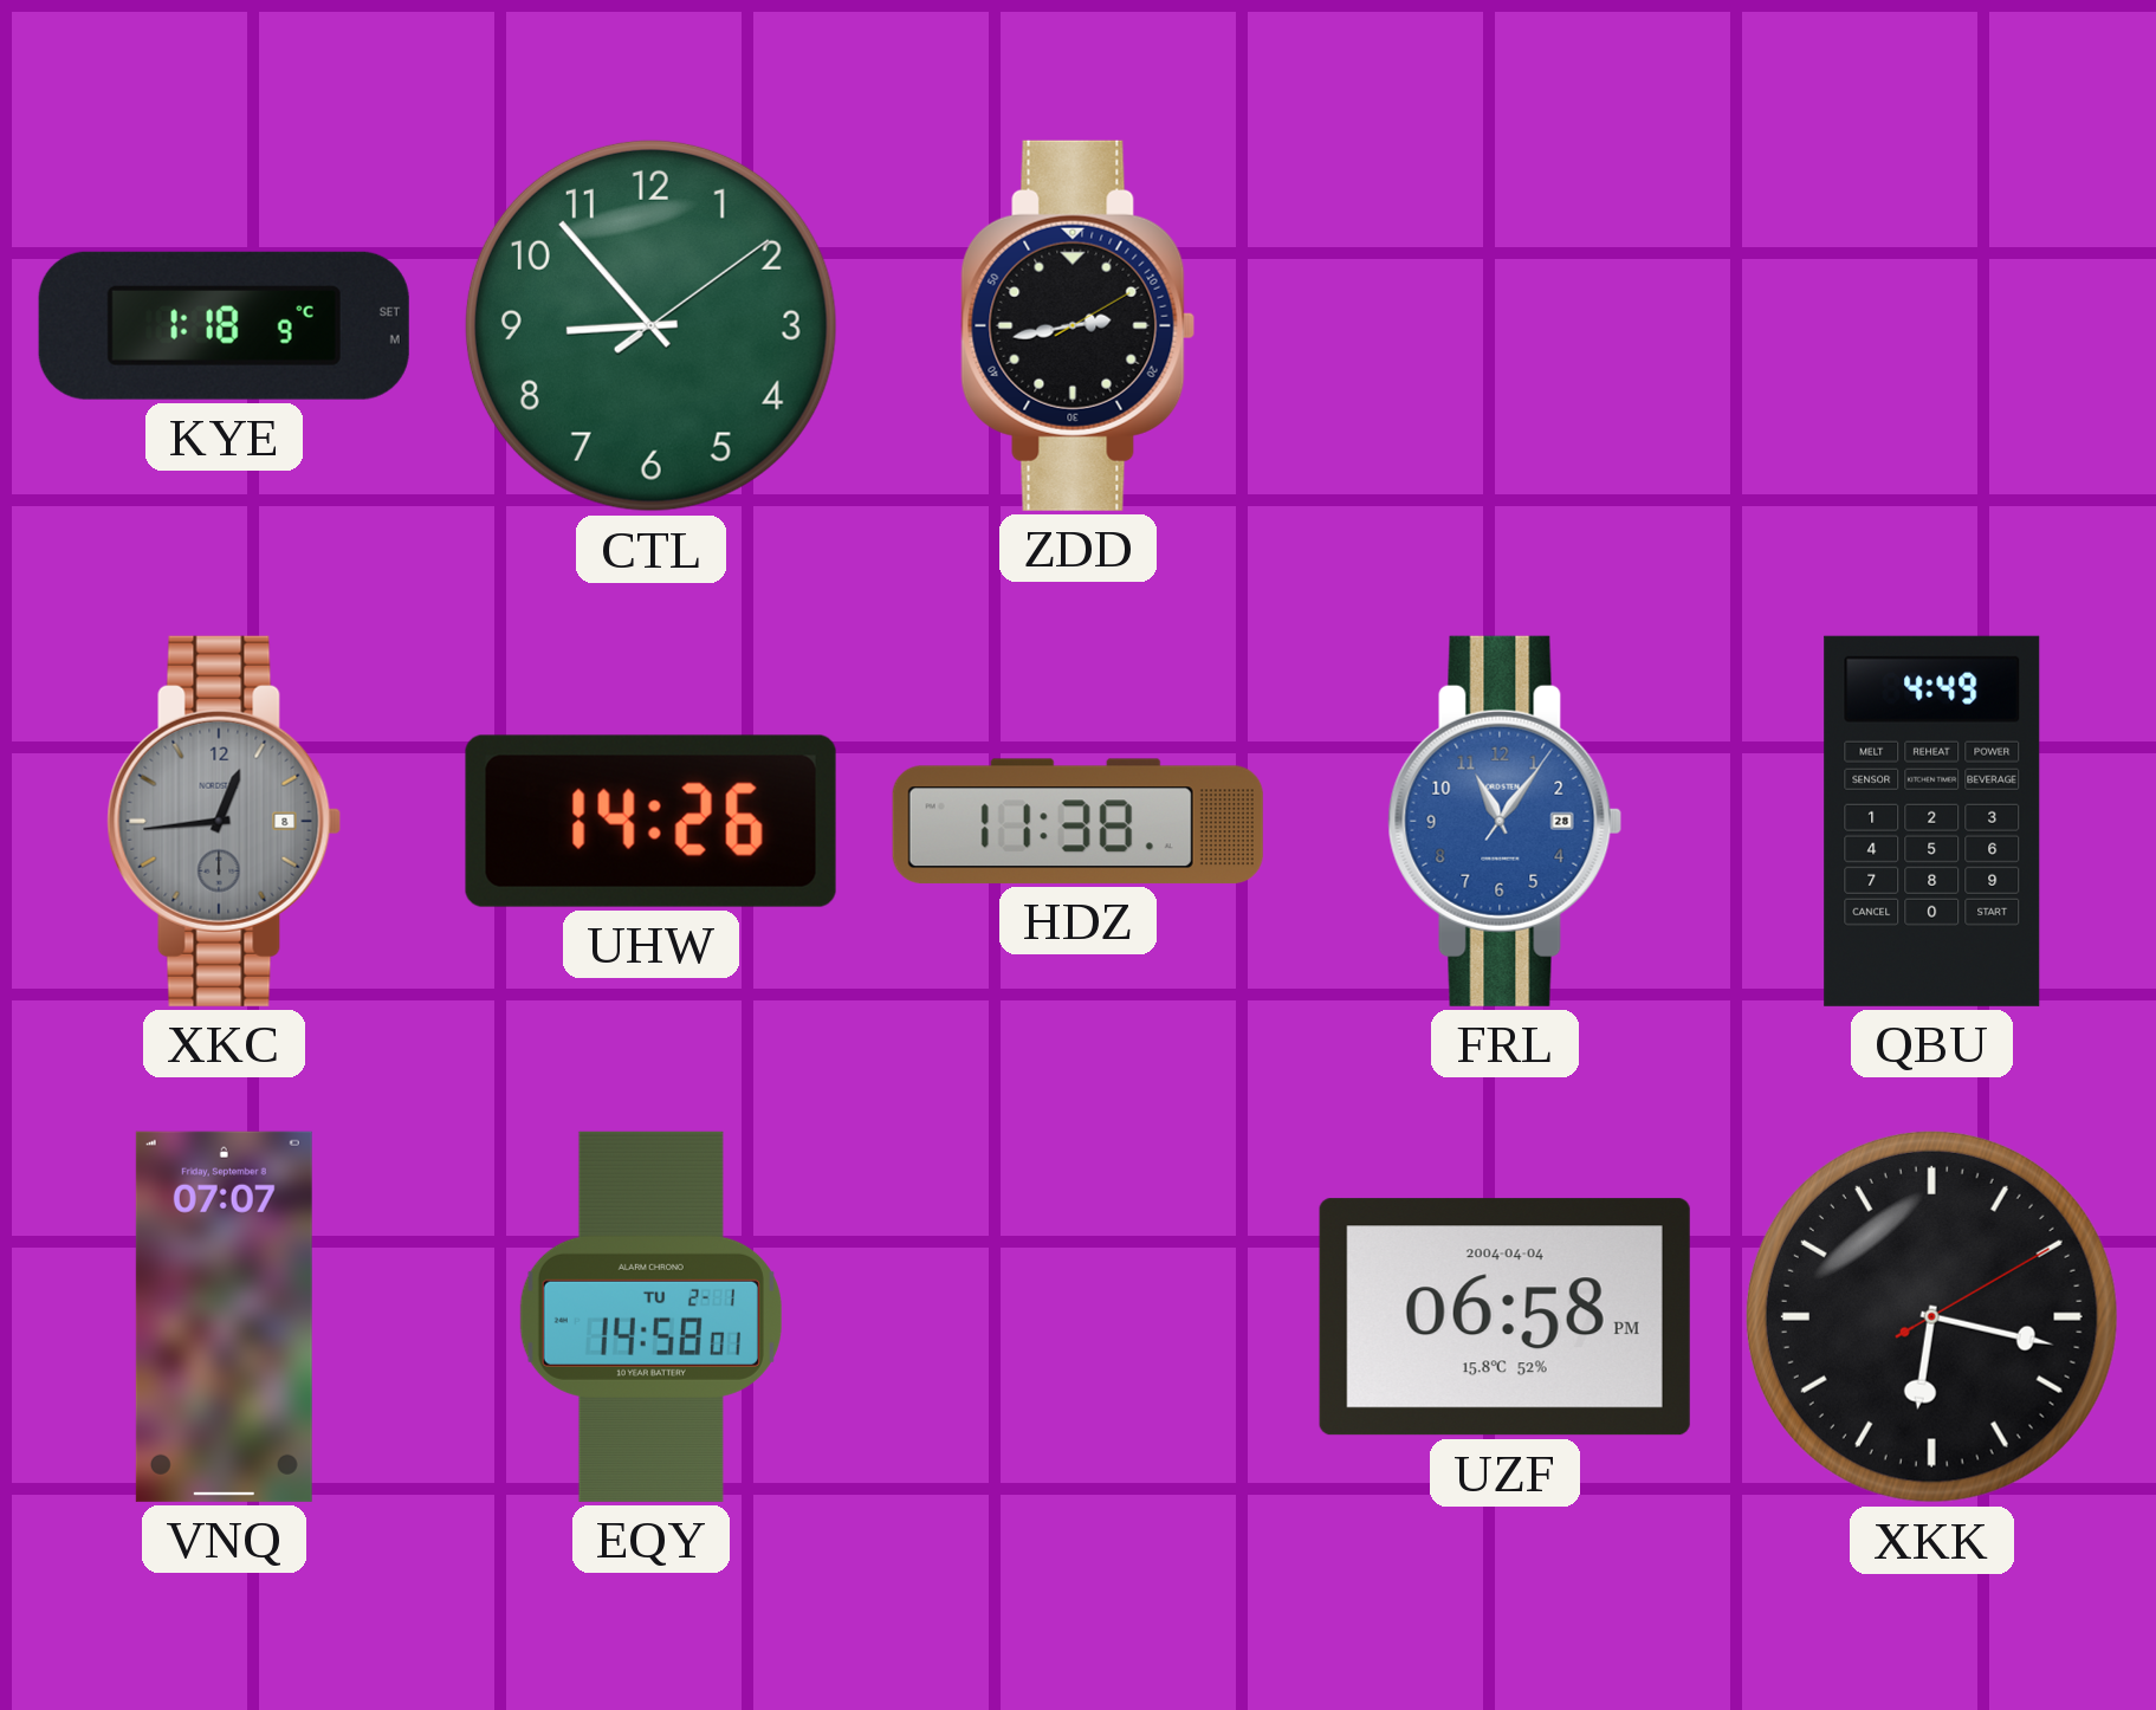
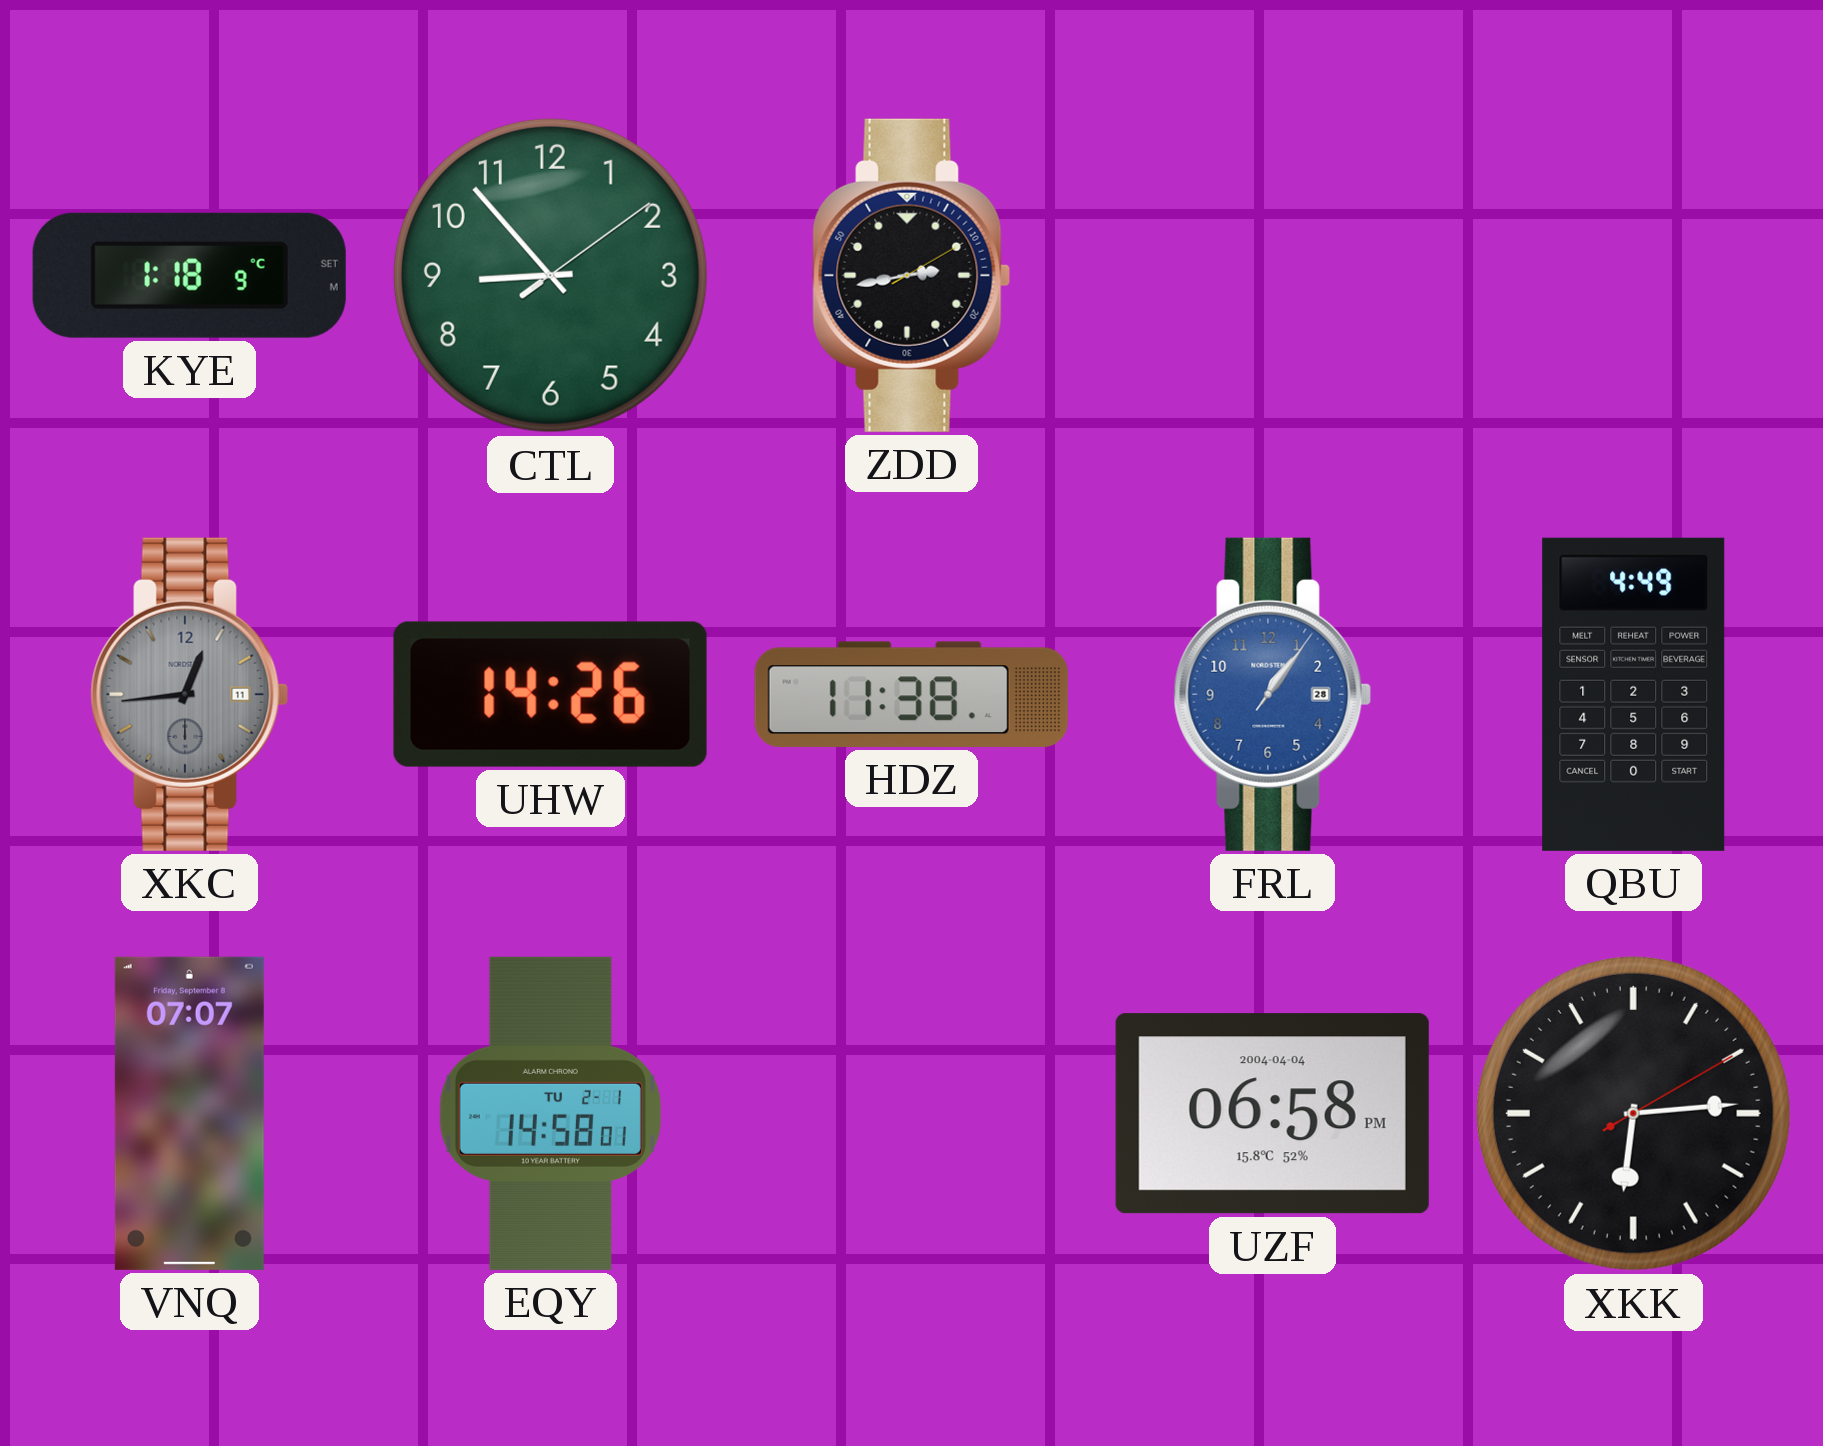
XKC date: 8 -> 11 (190, 694)
FRL: 11:06 -> 1:06 (1273, 694)
XKK: 6:17 -> 6:14 (1633, 1113)
